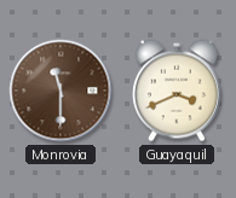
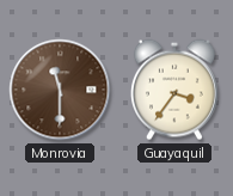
Guayaquil: 3:41 -> 3:36 (174, 90)
